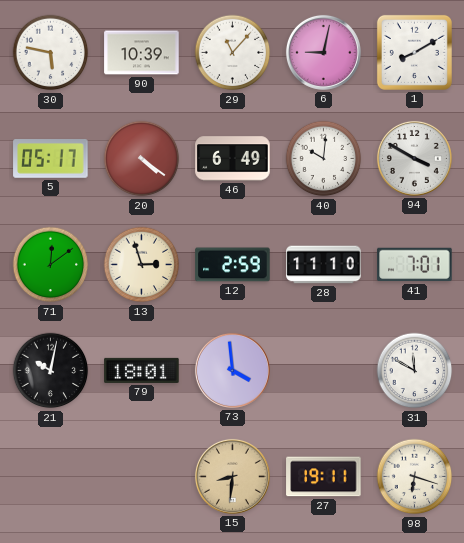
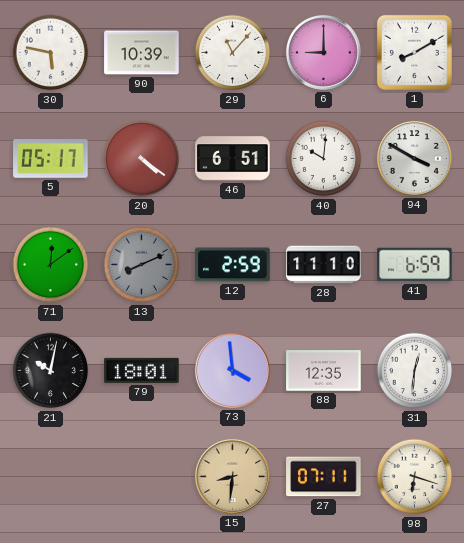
6: 9:02 -> 9:00 (323, 52)
46: 6:49 -> 6:51 (233, 159)
13: 2:57 -> 8:11 (142, 265)
13 dial: cream -> grey (142, 265)
41: 7:01 -> 6:59 (415, 265)
88: none -> 12:35 (324, 371)
31: 11:50 -> 12:31 (415, 371)
27: 19:11 -> 07:11 (324, 477)
